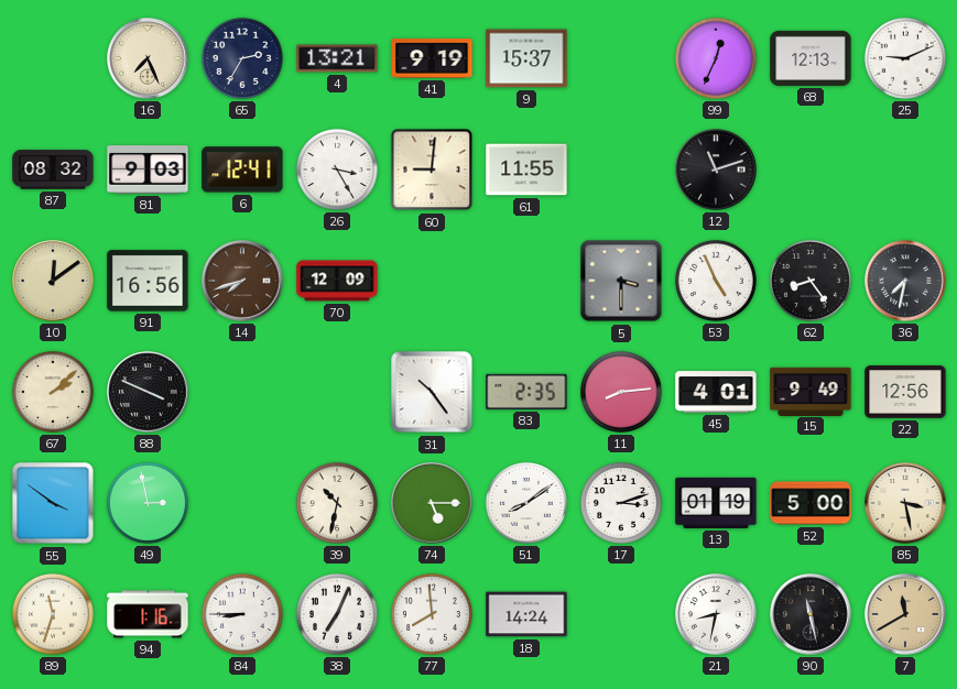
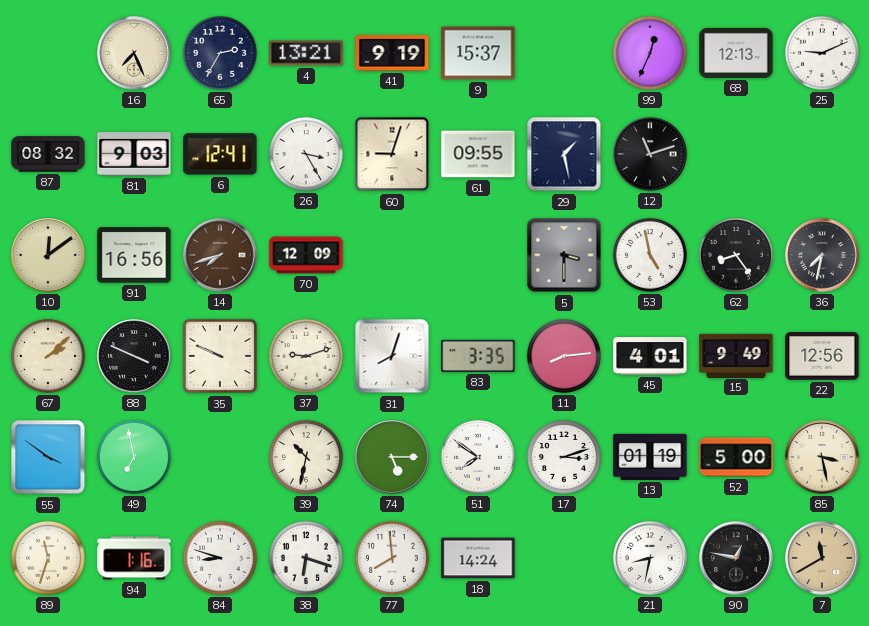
60: 9:01 -> 9:03 (392, 154)
61: 11:55 -> 09:55 (478, 154)
29: none -> 1:28 (564, 154)
53: 4:56 -> 4:58 (650, 255)
35: none -> 9:49 (220, 356)
37: none -> 9:12 (306, 356)
31: 10:24 -> 8:03 (392, 356)
83: 2:35 -> 3:35 (478, 356)
49: 2:58 -> 6:58 (134, 457)
51: 8:09 -> 7:51 (478, 457)
84: 8:45 -> 8:48 (220, 558)
38: 7:04 -> 6:18 (306, 558)
90: 11:28 -> 12:47 (736, 558)
